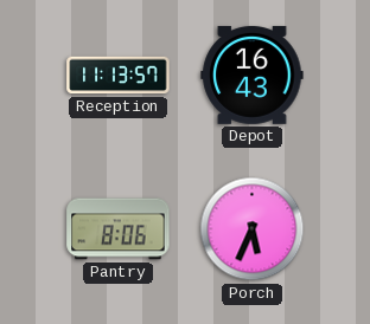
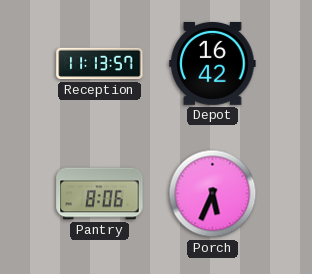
Depot: 16:43 -> 16:42 (213, 63)
